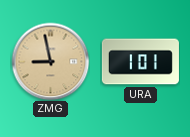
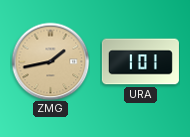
ZMG: 8:58 -> 1:43 (50, 61)
